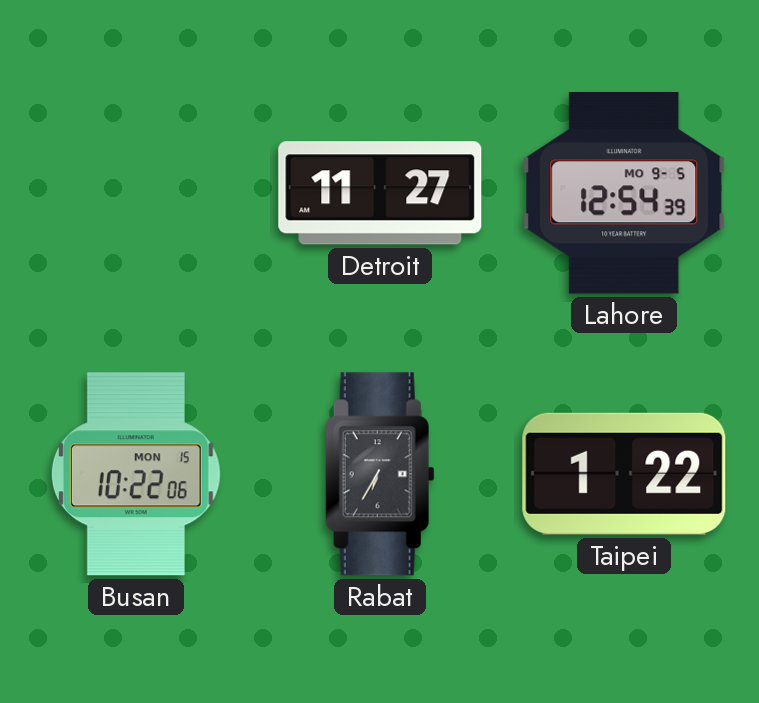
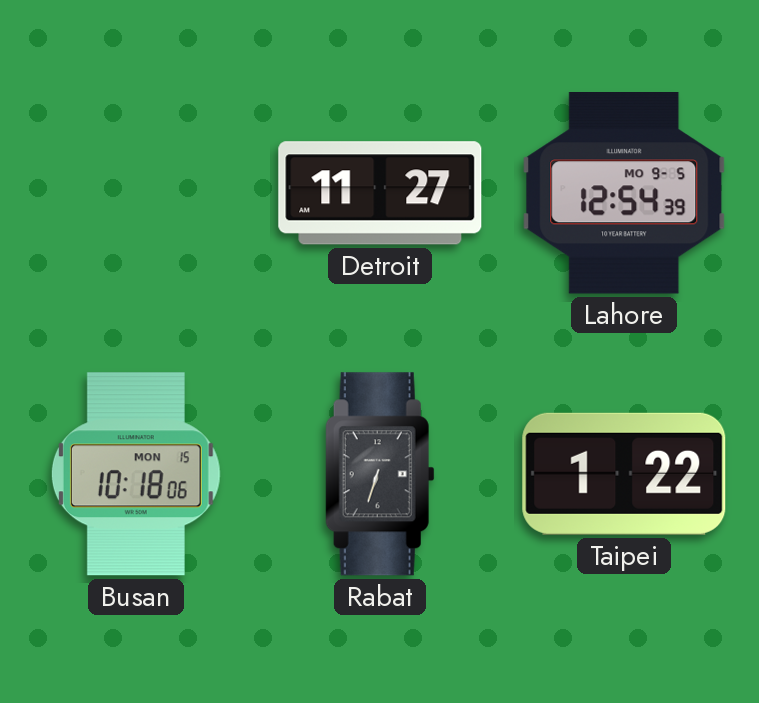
Busan: 10:22 -> 10:18 (136, 474)
Rabat: 6:35 -> 6:33 (380, 474)
